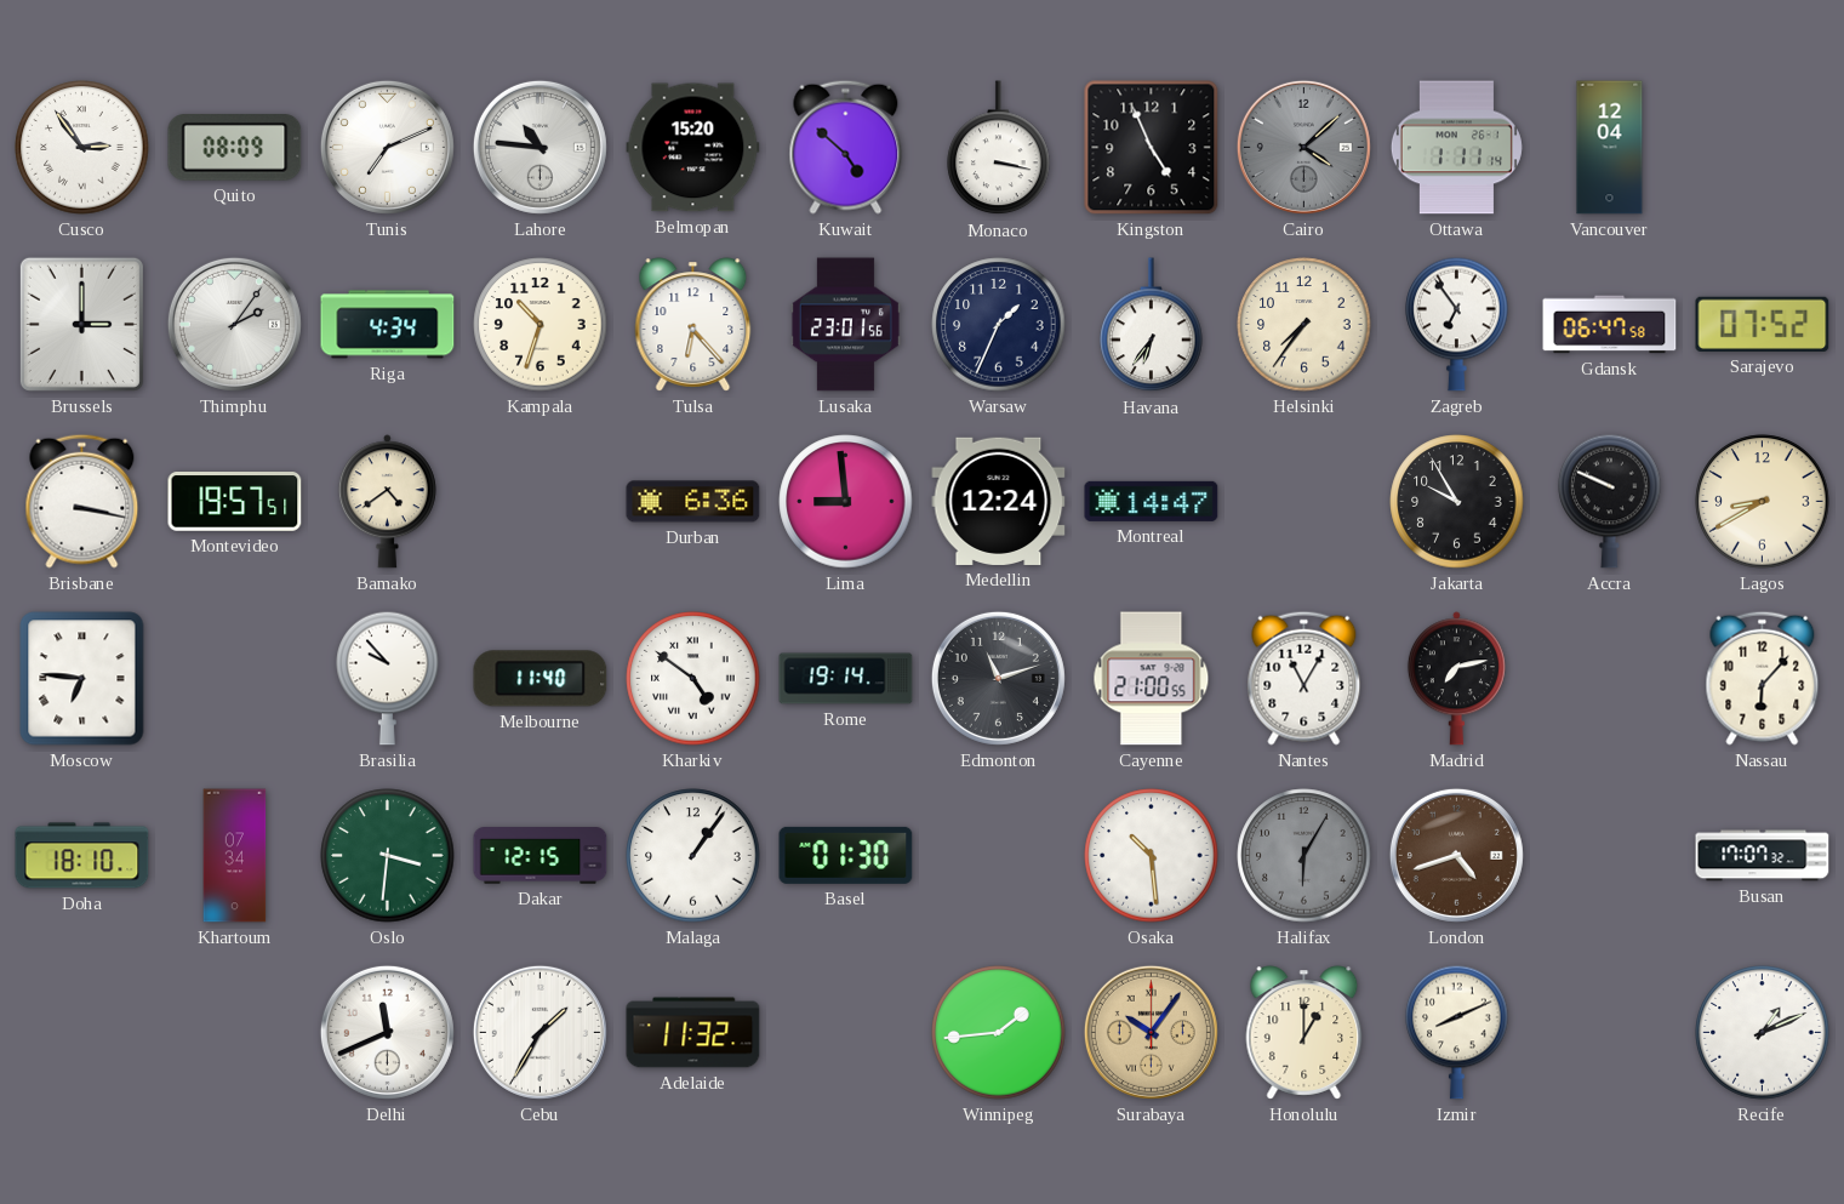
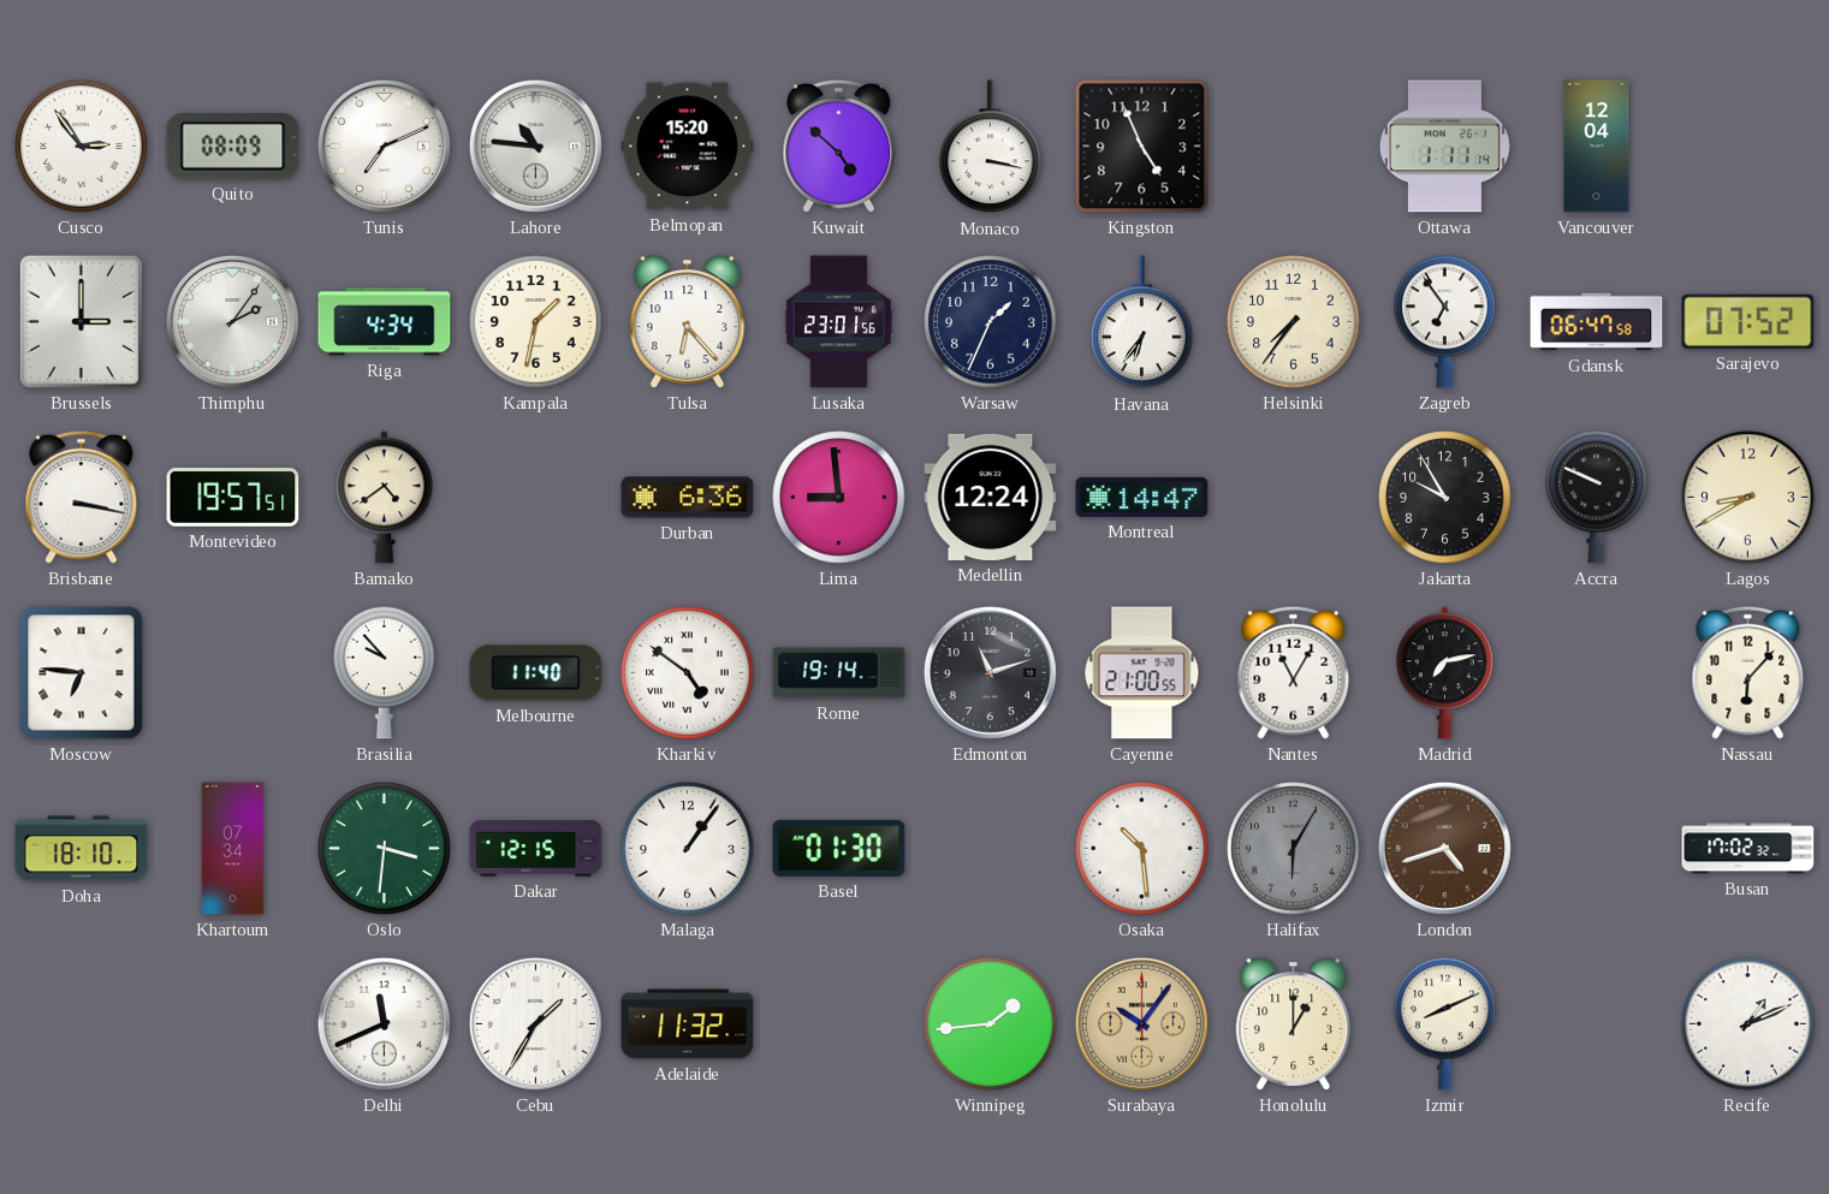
Cairo: 4:08 -> none (1303, 147)
Kampala: 10:33 -> 1:32 (536, 322)
Busan: 17:07 -> 17:02 (1748, 849)
